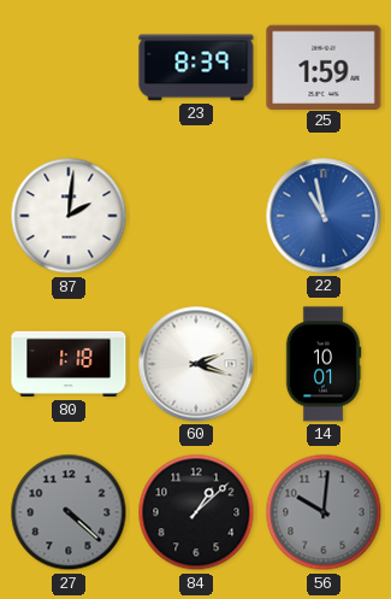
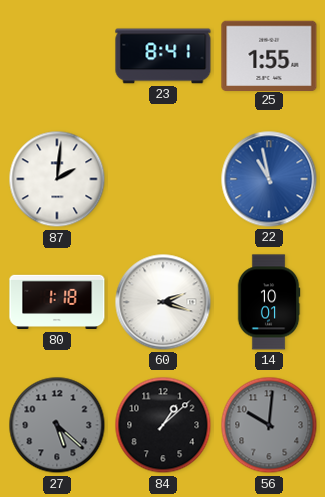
23: 8:39 -> 8:41 (163, 56)
25: 1:59 -> 1:55 (269, 55)
27: 4:22 -> 5:22 (57, 425)
